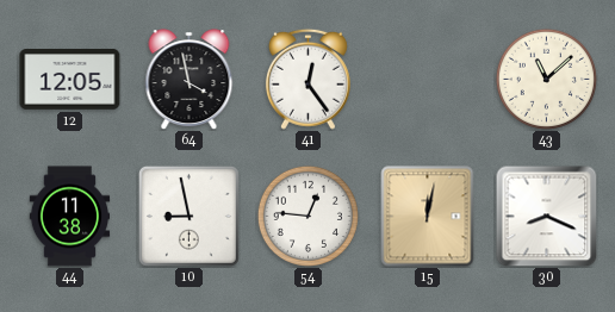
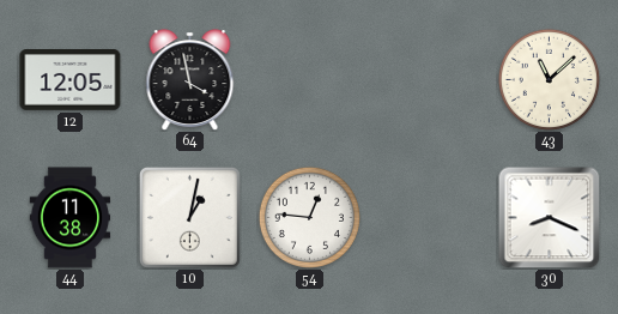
41: 12:24 -> none (307, 79)
10: 8:58 -> 1:02 (189, 217)
15: 12:02 -> none (428, 217)
